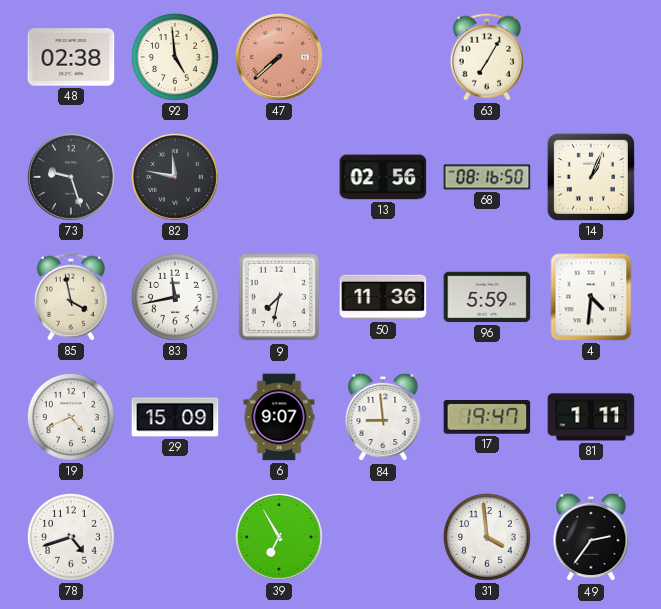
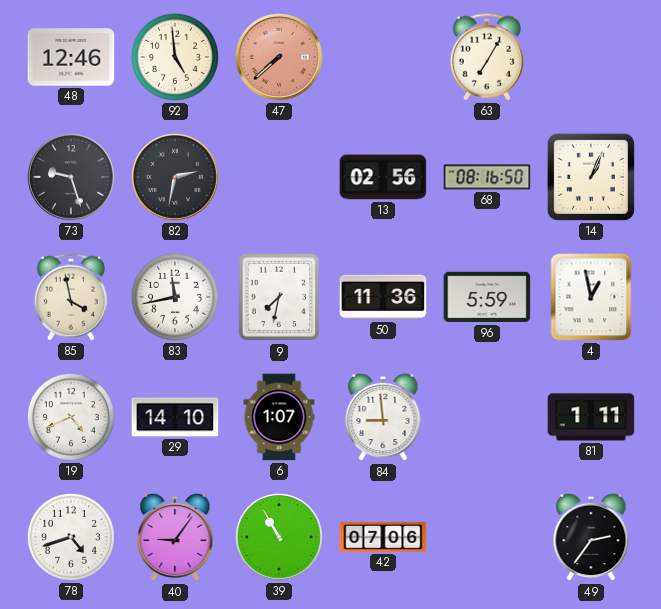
48: 02:38 -> 12:46 (71, 57)
82: 11:47 -> 2:32 (175, 177)
4: 4:31 -> 12:58 (591, 297)
29: 15:09 -> 14:10 (175, 417)
6: 9:07 -> 1:07 (279, 417)
17: 19:47 -> none (487, 418)
40: none -> 9:06 (175, 537)
39: 6:55 -> 10:55 (279, 537)
42: none -> 07:06 (383, 538)
31: 3:59 -> none (487, 537)
